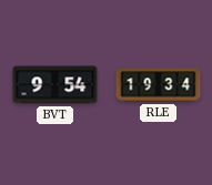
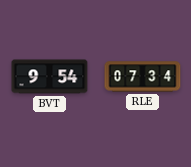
RLE: 19:34 -> 07:34 (143, 77)
